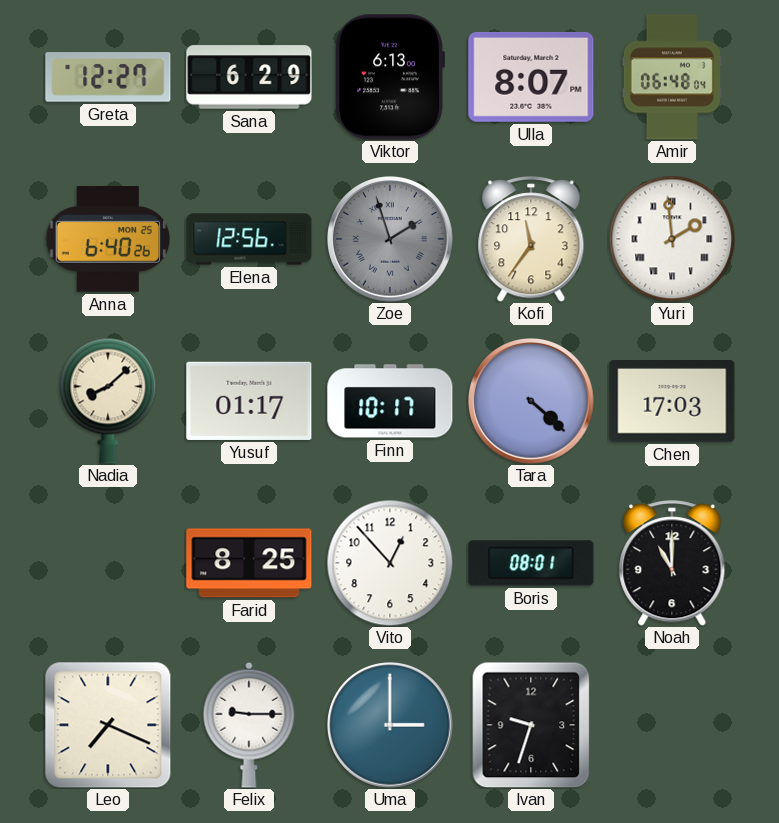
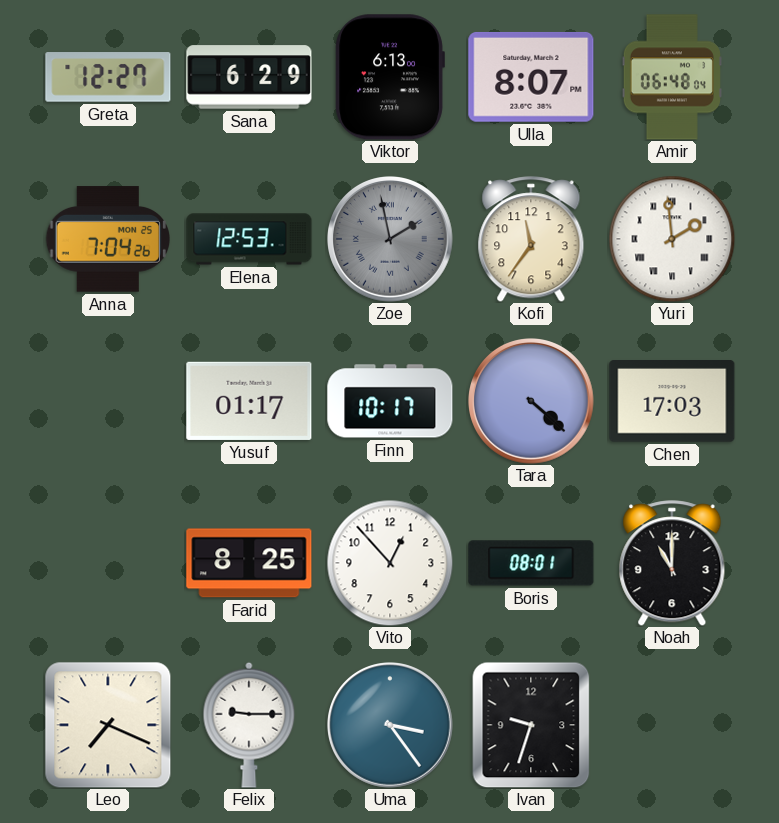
Anna: 6:40 -> 7:04 (107, 239)
Elena: 12:56 -> 12:53 (249, 239)
Zoe: 1:57 -> 1:58 (391, 240)
Nadia: 8:08 -> none (108, 401)
Uma: 3:00 -> 3:24 (391, 726)
